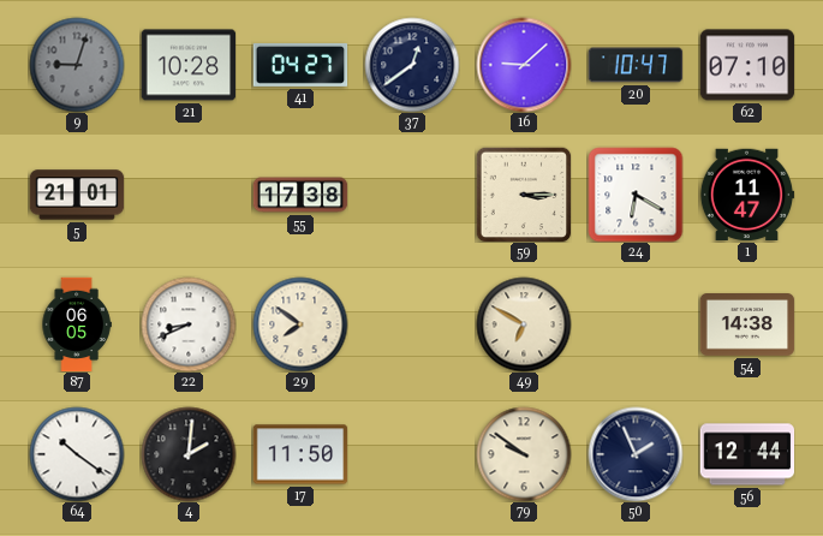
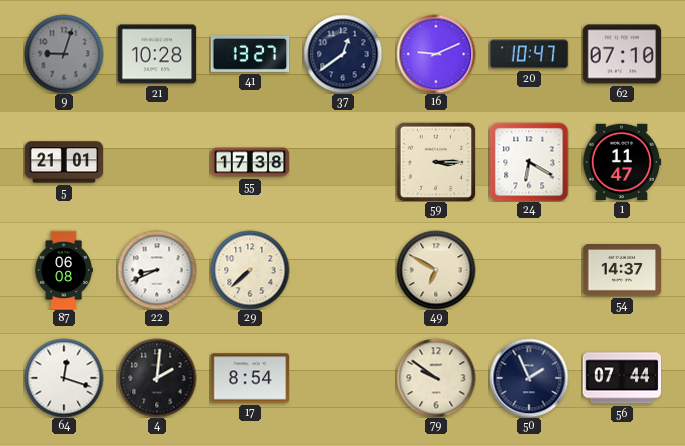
41: 04:27 -> 13:27 (250, 54)
16: 9:08 -> 9:11 (436, 54)
87: 06:05 -> 06:08 (64, 270)
29: 7:51 -> 7:38 (250, 270)
54: 14:38 -> 14:37 (622, 271)
64: 10:21 -> 12:18 (64, 378)
17: 11:50 -> 8:54 (250, 378)
56: 12:44 -> 07:44 (622, 378)
